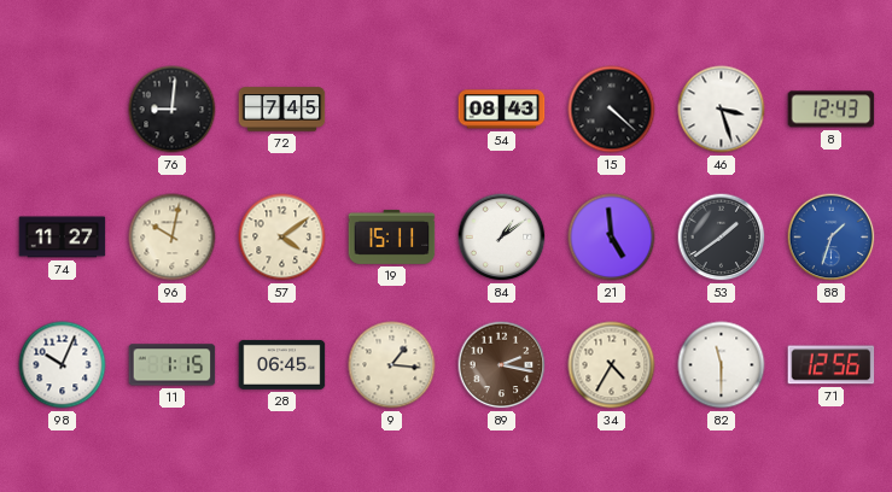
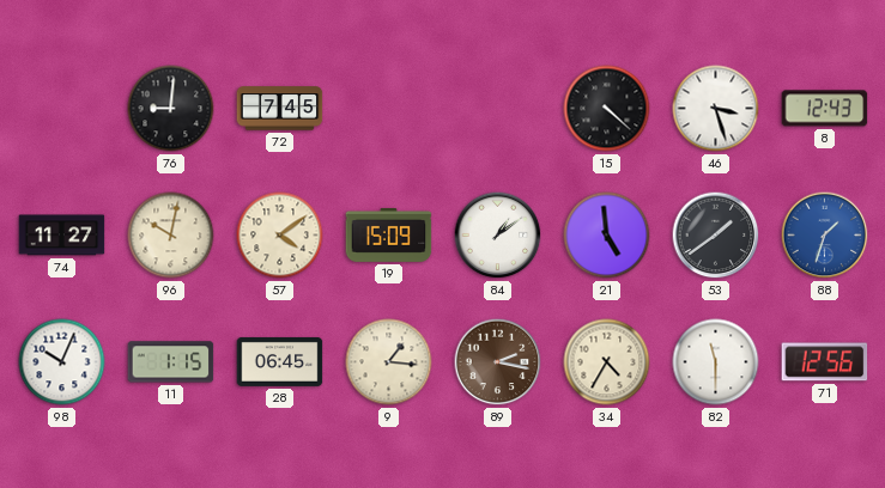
54: 08:43 -> none (502, 110)
19: 15:11 -> 15:09 (389, 234)
